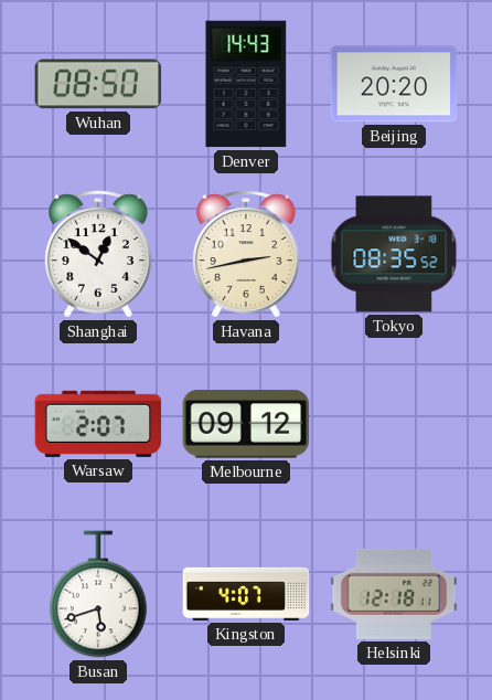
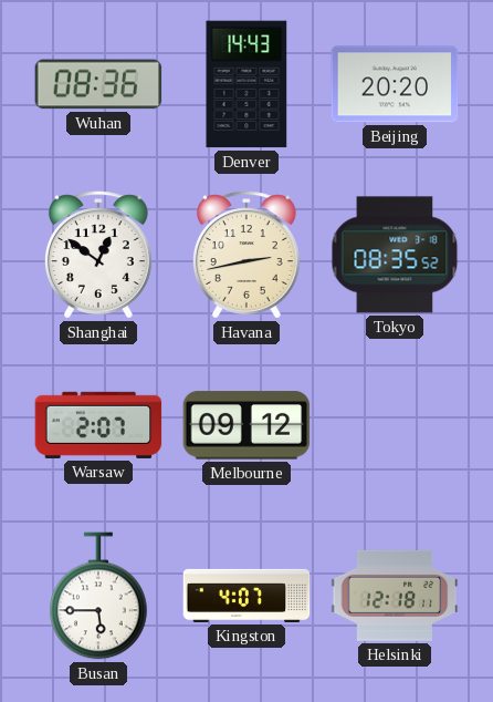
Wuhan: 08:50 -> 08:36 (98, 84)
Busan: 5:42 -> 5:45 (98, 596)
